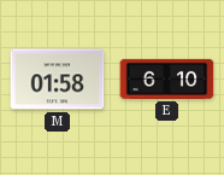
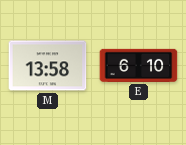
M: 01:58 -> 13:58 (48, 66)
